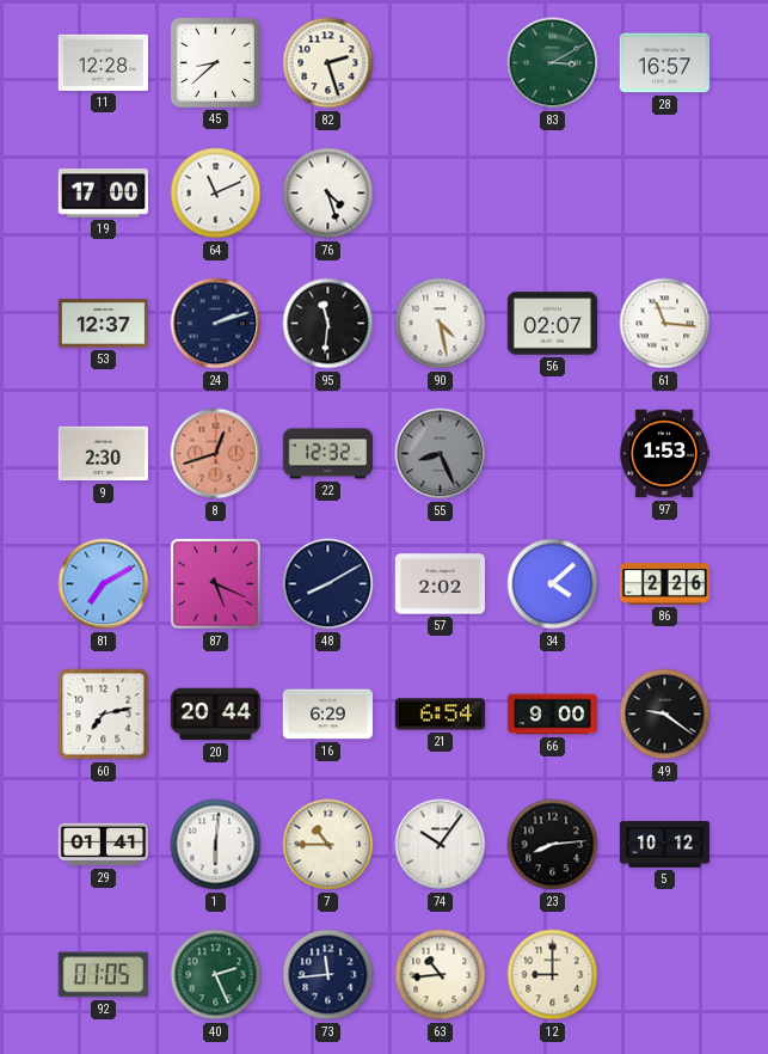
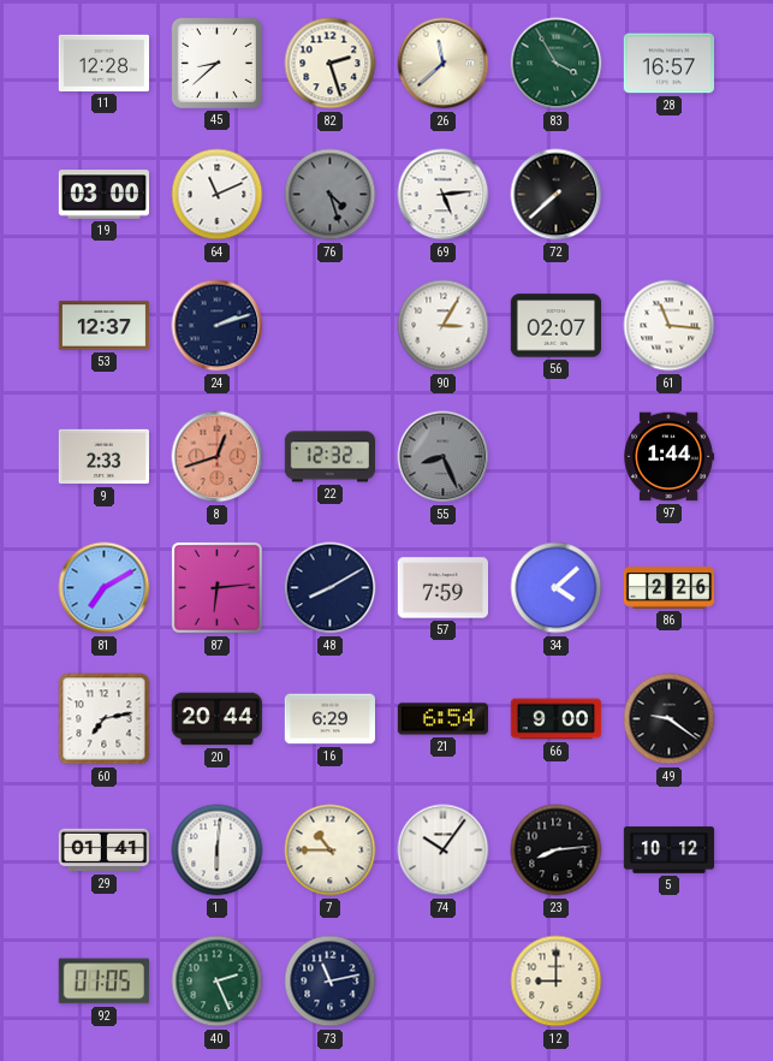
26: none -> 11:38 (444, 64)
83: 3:10 -> 3:55 (557, 64)
19: 17:00 -> 03:00 (103, 195)
76 dial: white -> grey (331, 195)
69: none -> 5:14 (444, 195)
72: none -> 7:38 (557, 195)
95: 11:31 -> none (328, 324)
90: 4:28 -> 3:05 (444, 326)
9: 2:30 -> 2:33 (103, 457)
97: 1:53 -> 1:44 (668, 457)
87: 5:19 -> 6:14 (216, 587)
57: 2:02 -> 7:59 (442, 588)
73: 11:44 -> 11:13 (331, 982)
63: 10:44 -> none (441, 975)
